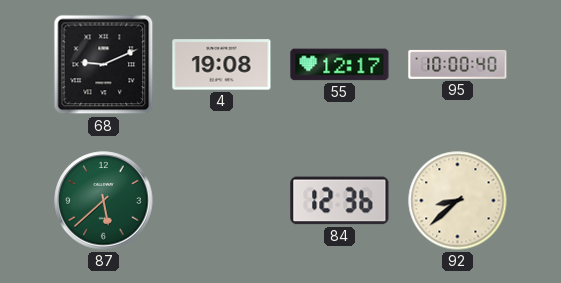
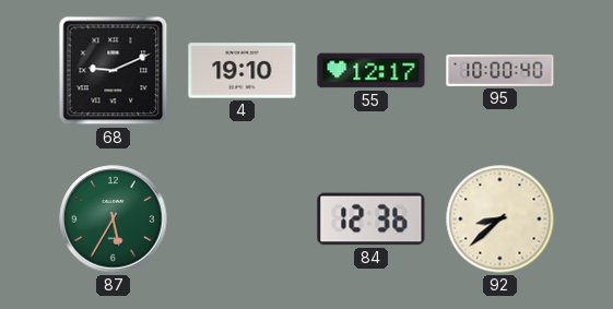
4: 19:08 -> 19:10 (243, 71)
87: 5:38 -> 5:35 (114, 219)
